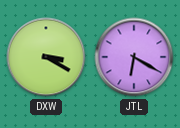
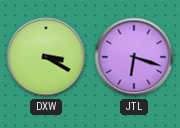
JTL: 6:20 -> 6:18 (134, 57)
